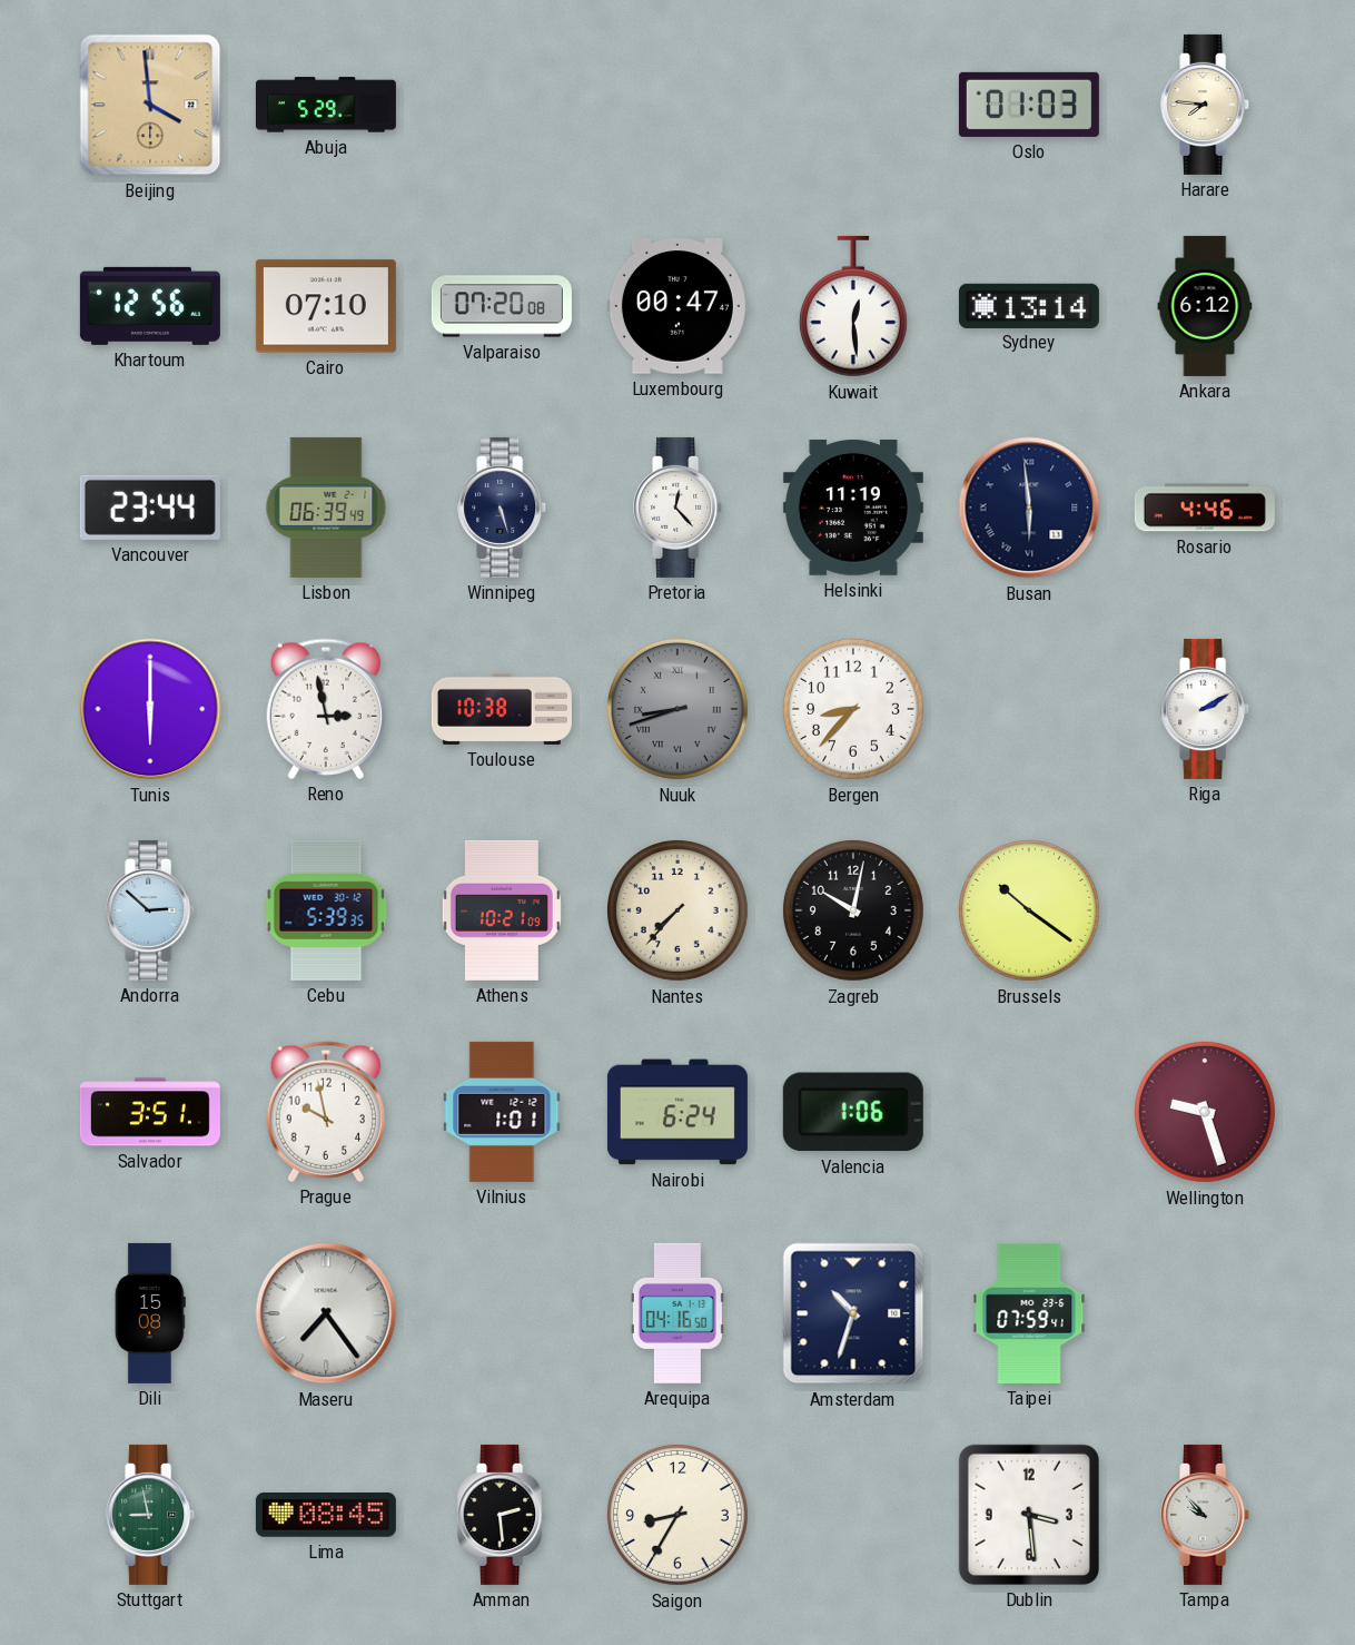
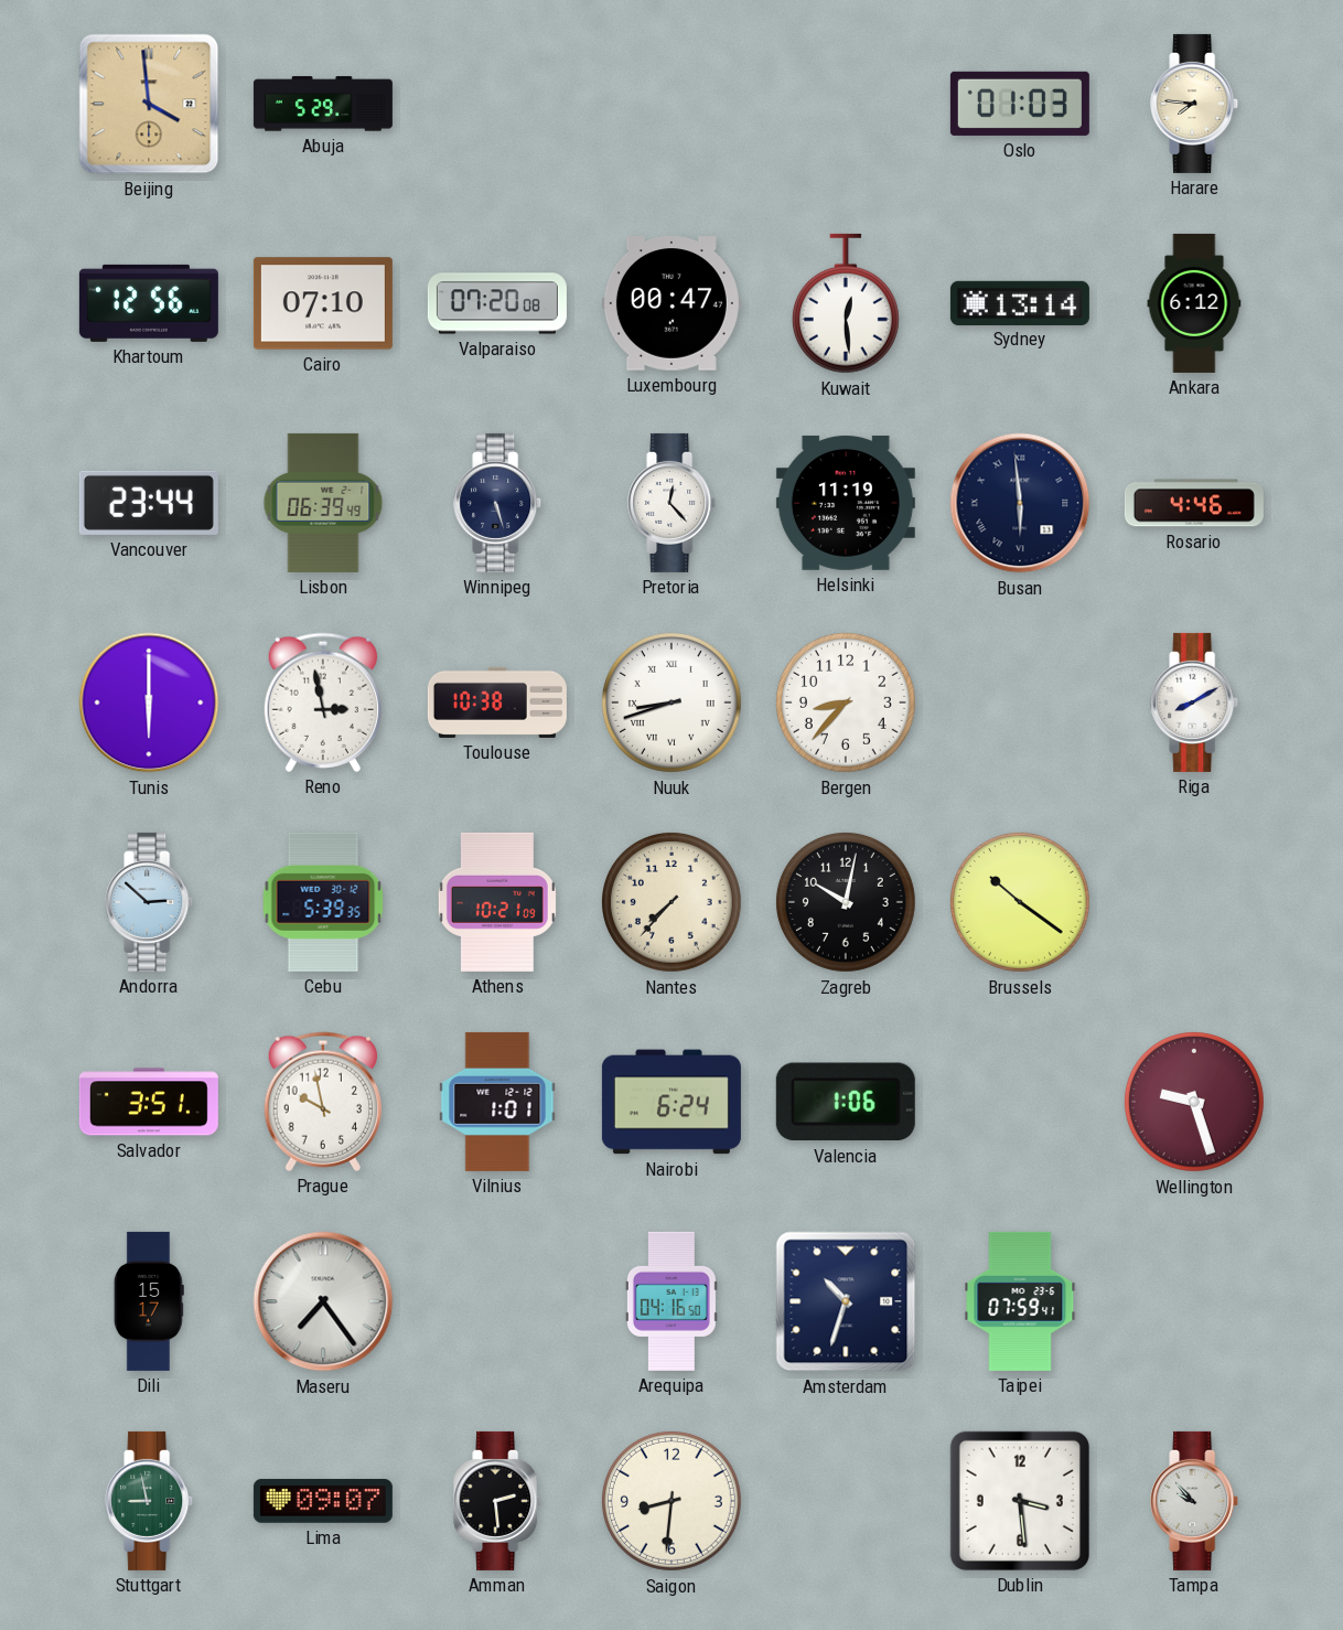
Nuuk dial: grey -> white (671, 703)
Riga: 2:10 -> 8:10 (1195, 703)
Dili: 15:08 -> 15:17 (149, 1301)
Lima: 08:45 -> 09:07 (323, 1501)
Saigon: 8:35 -> 8:31 (671, 1501)
